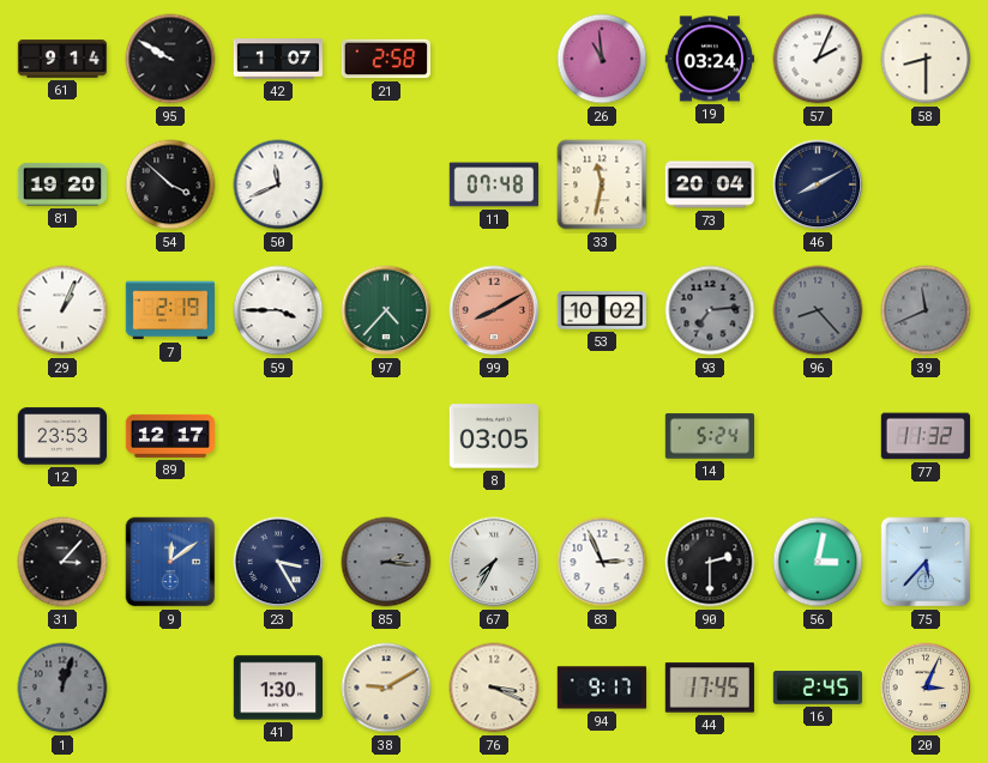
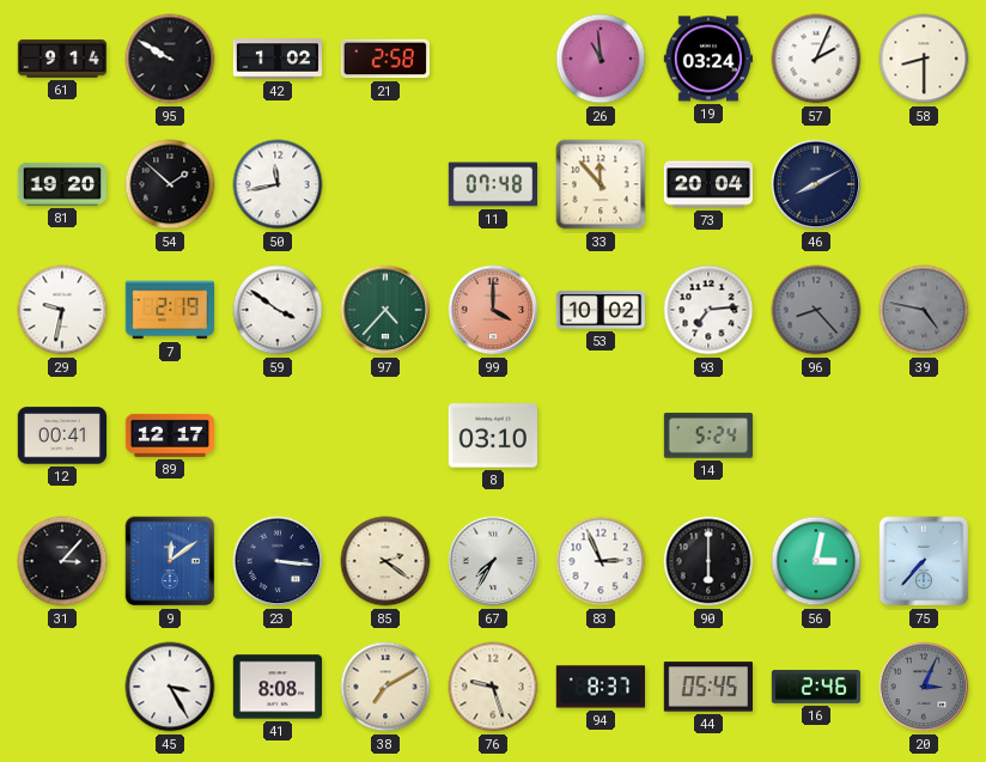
42: 1:07 -> 1:02 (278, 59)
54: 3:52 -> 1:52 (170, 184)
50: 11:41 -> 11:43 (278, 184)
33: 11:32 -> 11:53 (601, 184)
29: 1:04 -> 9:32 (62, 310)
59: 3:45 -> 3:51 (278, 310)
99: 8:10 -> 4:00 (493, 310)
93 dial: grey -> white (708, 310)
39: 11:41 -> 4:47 (924, 310)
12: 23:53 -> 00:41 (61, 435)
8: 03:05 -> 03:10 (492, 435)
77: 11:32 -> none (924, 436)
23: 3:25 -> 3:16 (278, 561)
85: 2:16 -> 2:21 (385, 561)
85 dial: grey -> cream (385, 561)
90: 2:30 -> 6:00 (708, 561)
75: 5:37 -> 7:37 (924, 561)
1: 12:03 -> none (62, 688)
45: none -> 3:25 (170, 687)
41: 1:30 -> 8:08 (276, 687)
38: 9:10 -> 7:10 (385, 687)
76: 3:19 -> 9:27 (493, 687)
94: 9:17 -> 8:37 (599, 687)
44: 17:45 -> 05:45 (708, 687)
16: 2:45 -> 2:46 (815, 687)
20 dial: cream -> grey (924, 687)
